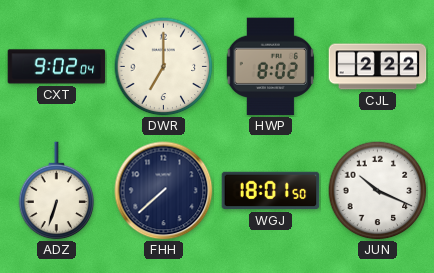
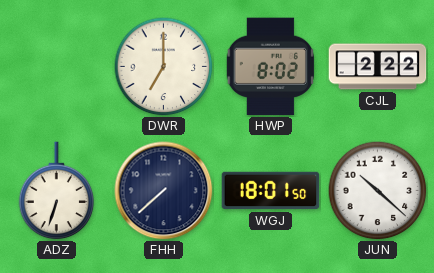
CXT: 9:02 -> none (57, 67)
JUN: 10:19 -> 10:22 (378, 191)
